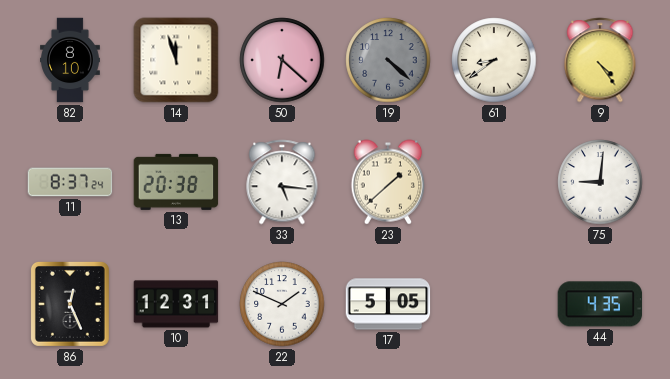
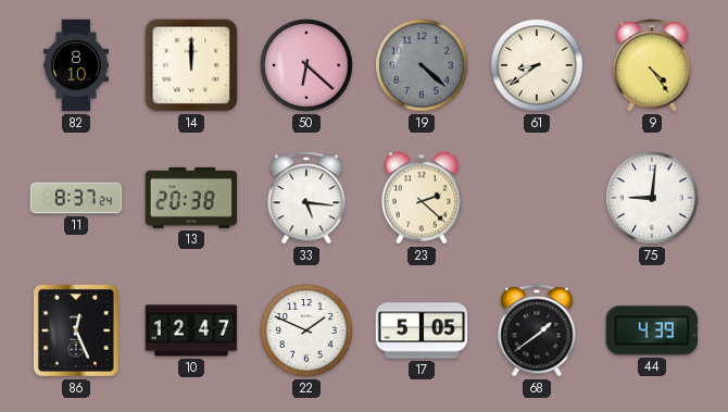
14: 11:57 -> 12:00 (191, 65)
23: 1:38 -> 2:22 (422, 198)
10: 12:31 -> 12:47 (191, 330)
68: none -> 1:39 (537, 330)
44: 4:35 -> 4:39 (652, 330)
